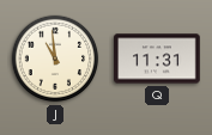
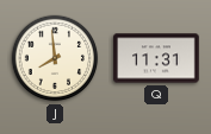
J: 10:59 -> 7:59 (55, 58)
